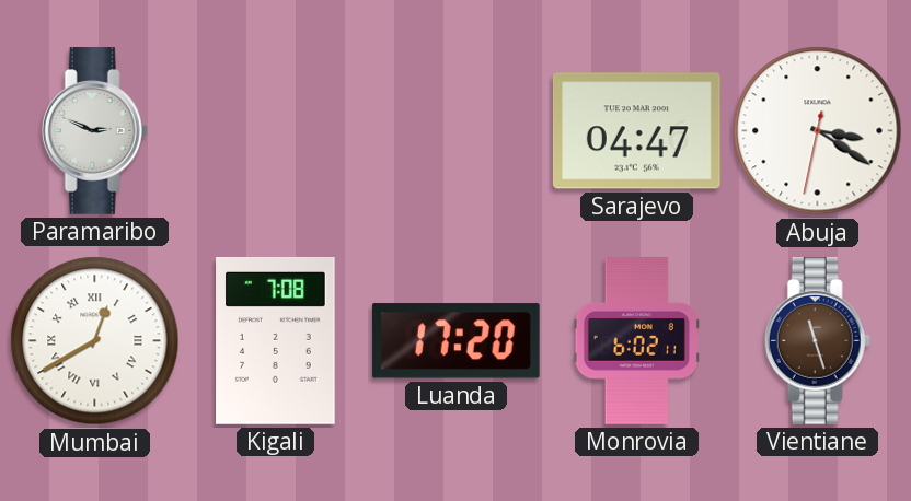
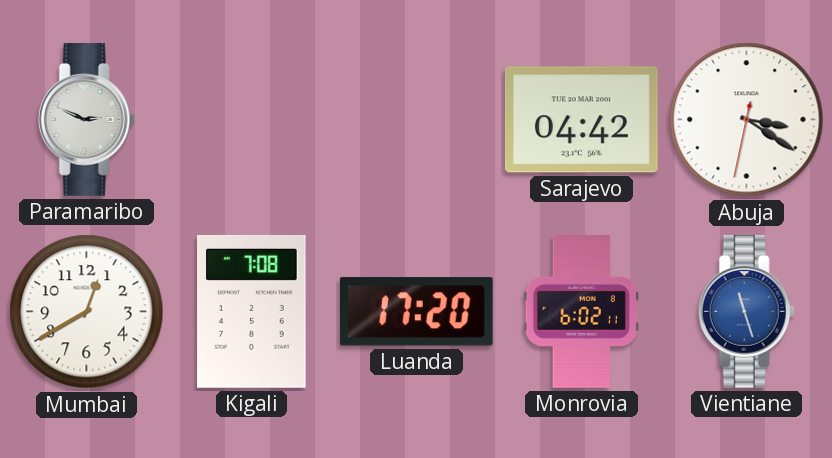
Sarajevo: 04:47 -> 04:42 (581, 120)
Mumbai numerals: Roman -> Arabic (87, 312)
Vientiane dial: brown -> blue (746, 312)
